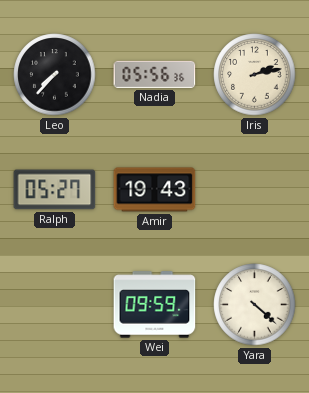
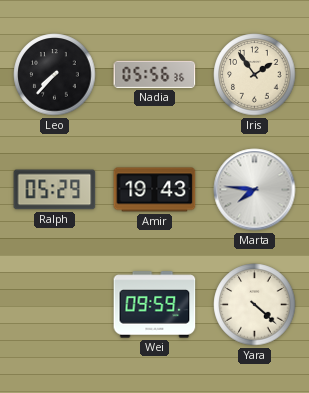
Iris: 2:13 -> 1:54 (255, 75)
Ralph: 05:27 -> 05:29 (55, 190)
Marta: none -> 7:46 (255, 190)
